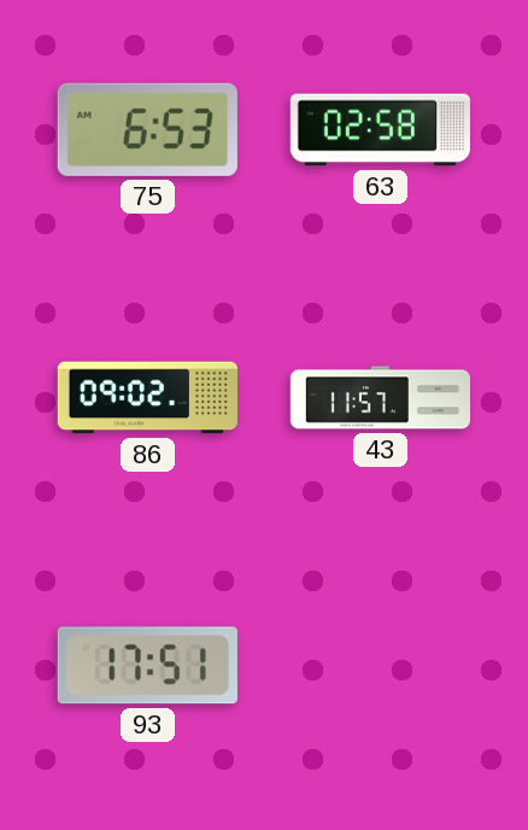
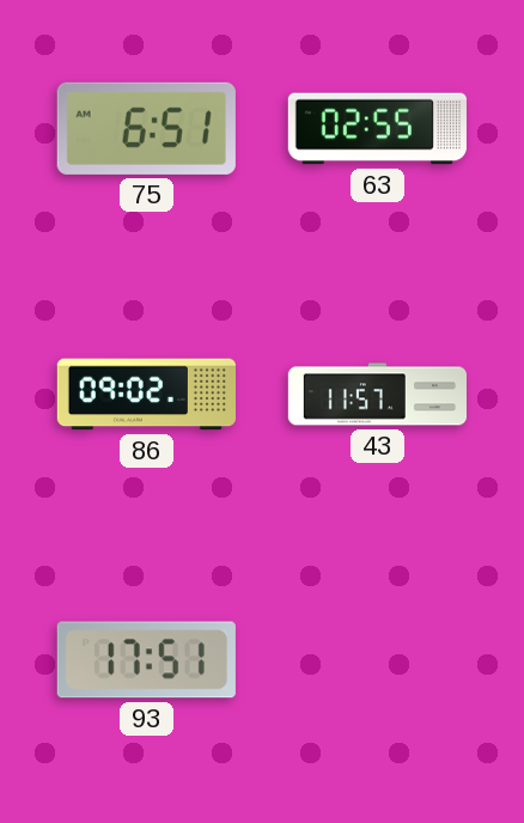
75: 6:53 -> 6:51 (146, 128)
63: 02:58 -> 02:55 (377, 129)
